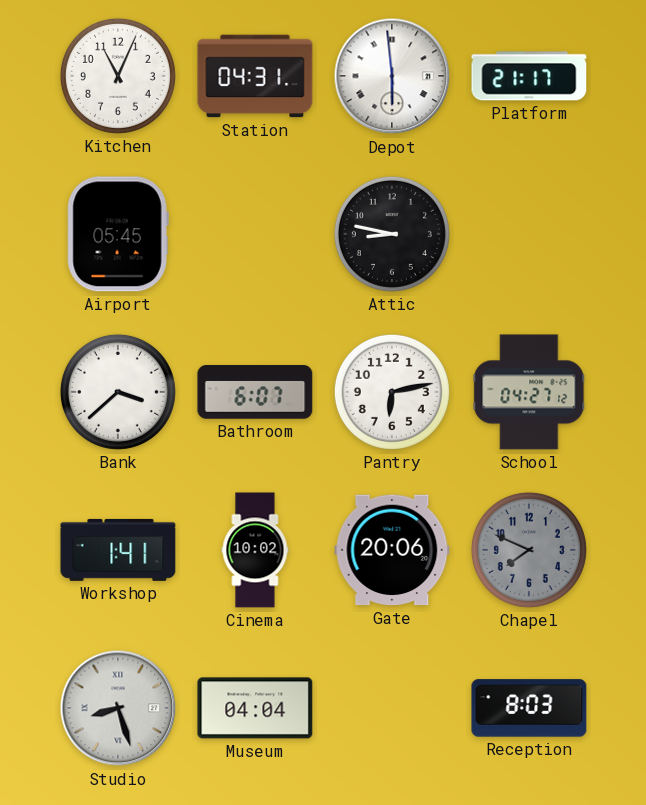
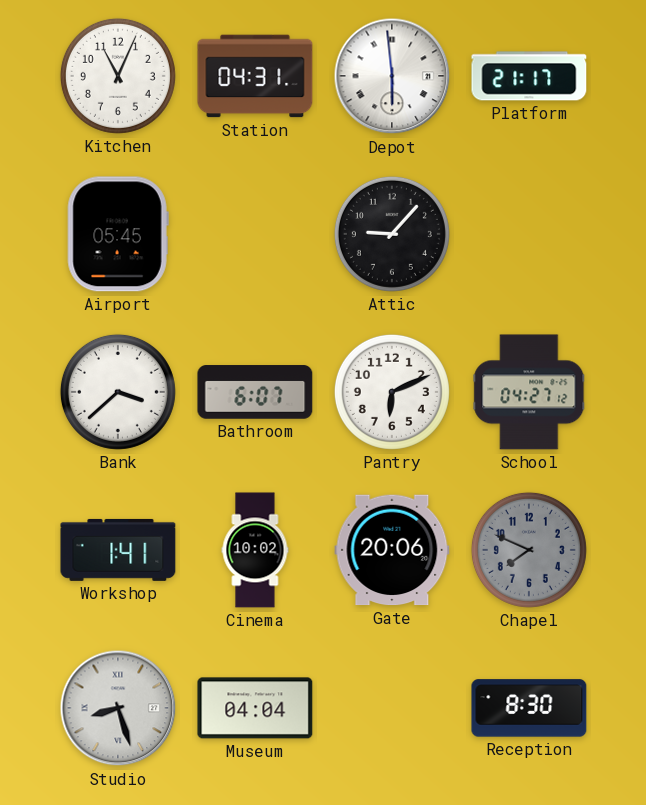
Attic: 8:47 -> 9:07 (392, 234)
Pantry: 6:13 -> 6:11 (392, 392)
Reception: 8:03 -> 8:30 (529, 708)
